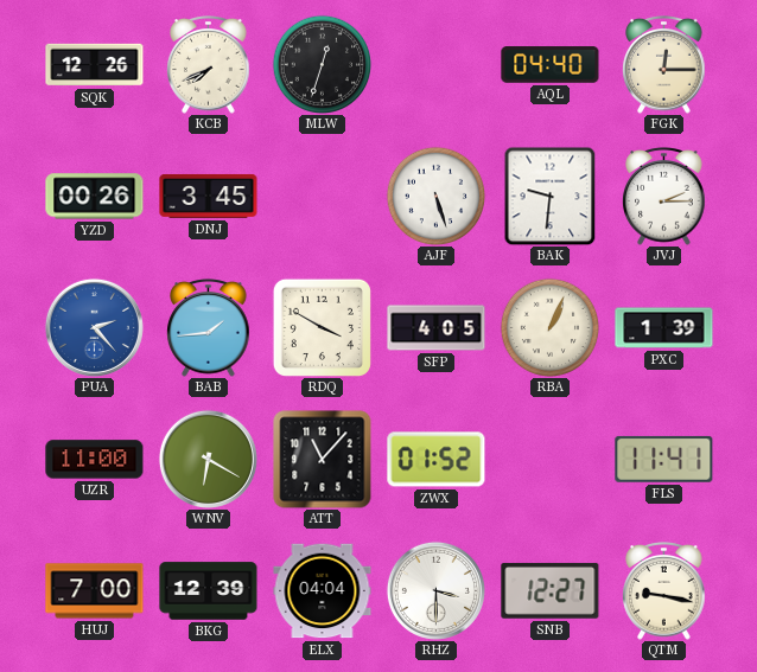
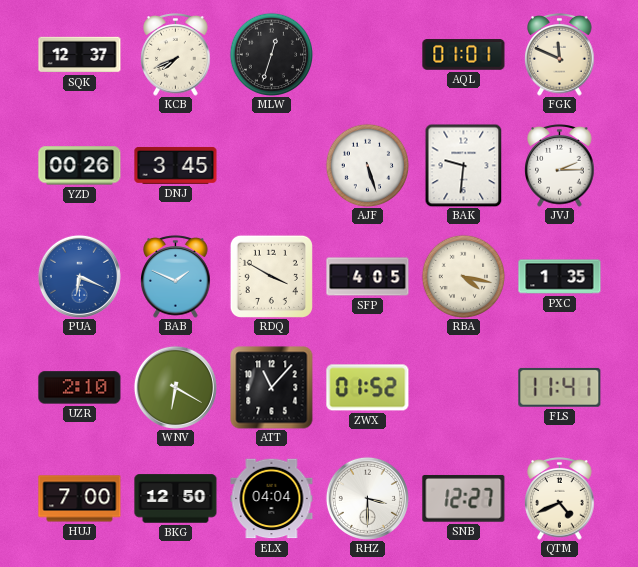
SQK: 12:26 -> 12:37 (80, 55)
AQL: 04:40 -> 01:01 (464, 55)
FGK: 12:15 -> 11:49 (560, 55)
PUA: 2:23 -> 6:19 (79, 276)
BAB: 1:44 -> 1:49 (176, 277)
RBA: 1:04 -> 4:17 (463, 276)
PXC: 1:39 -> 1:35 (560, 277)
UZR: 11:00 -> 2:10 (80, 388)
BKG: 12:39 -> 12:50 (176, 499)
QTM: 9:17 -> 4:41 (560, 499)
